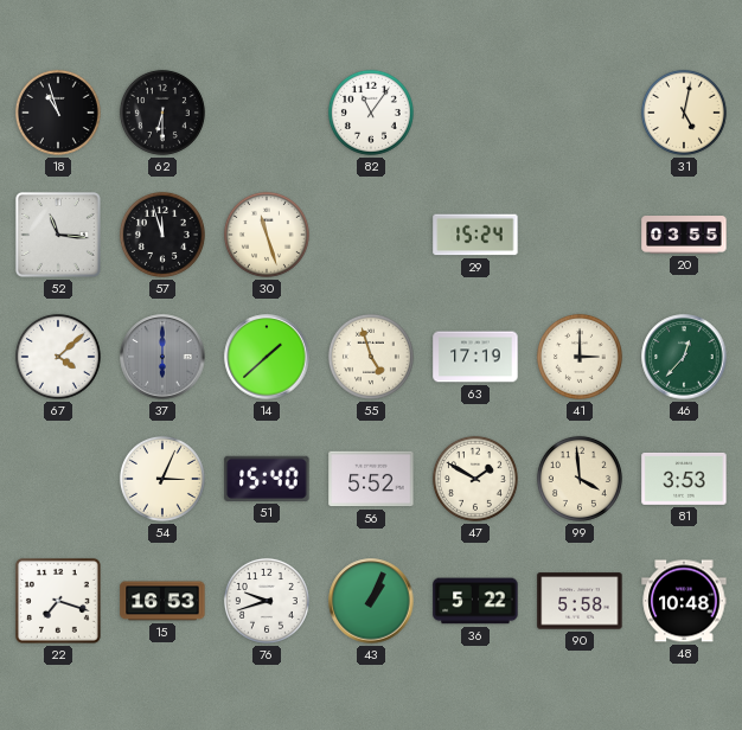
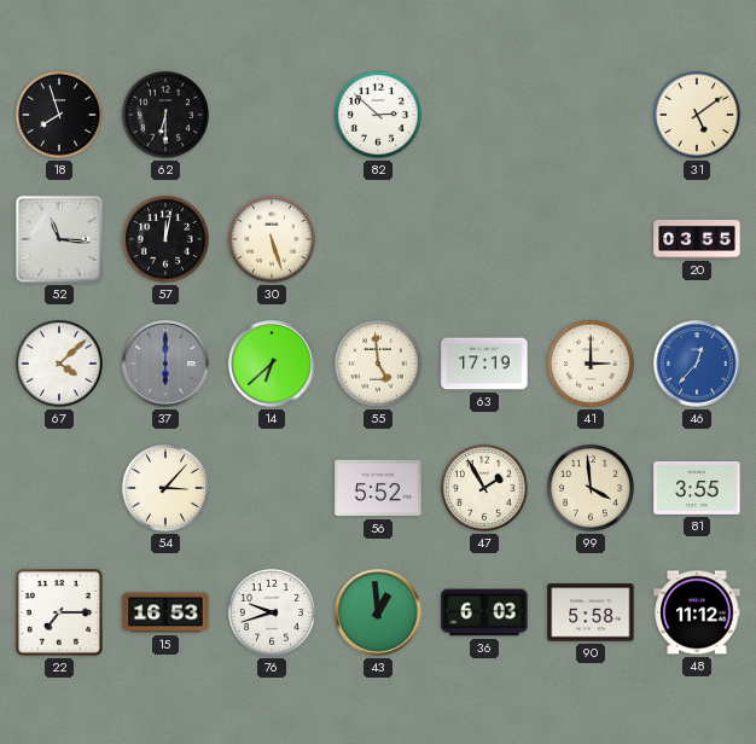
18: 10:57 -> 7:57 (59, 115)
82: 11:06 -> 2:52 (378, 115)
31: 5:02 -> 5:09 (697, 115)
57: 11:57 -> 12:02 (165, 239)
30: 11:27 -> 5:27 (272, 239)
29: 15:24 -> none (475, 235)
14: 1:38 -> 6:38 (272, 364)
55: 4:57 -> 4:59 (378, 364)
46 dial: green -> blue (697, 364)
54: 3:04 -> 3:07 (165, 488)
51: 15:40 -> none (267, 479)
47: 1:50 -> 1:55 (484, 488)
81: 3:53 -> 3:55 (697, 488)
22: 7:18 -> 7:15 (59, 612)
43: 1:04 -> 12:59 (378, 612)
36: 5:22 -> 6:03 (484, 612)
48: 10:48 -> 11:12 (697, 612)
